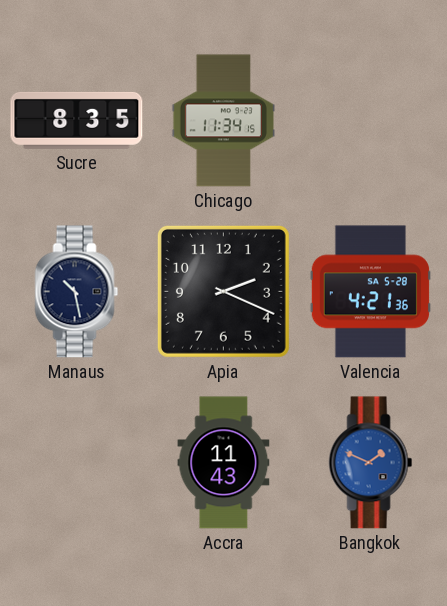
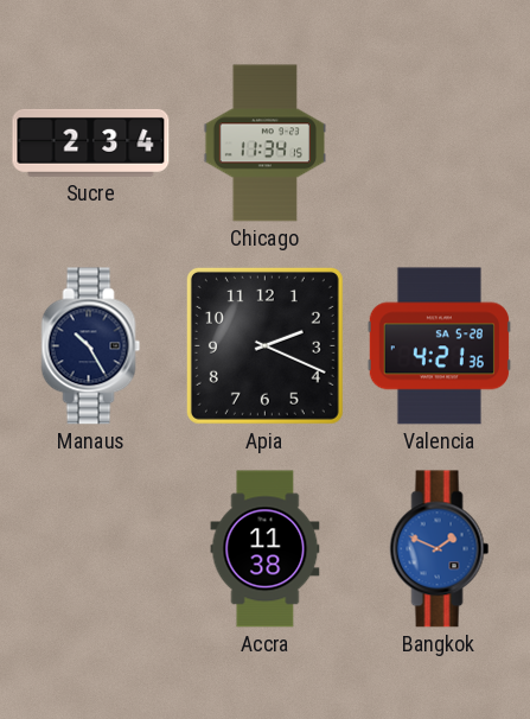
Sucre: 8:35 -> 2:34 (91, 142)
Manaus: 10:28 -> 10:25 (91, 346)
Accra: 11:43 -> 11:38 (266, 549)
